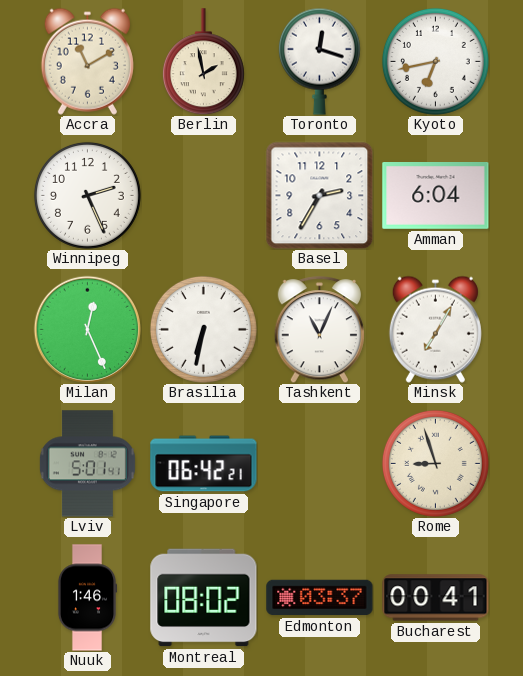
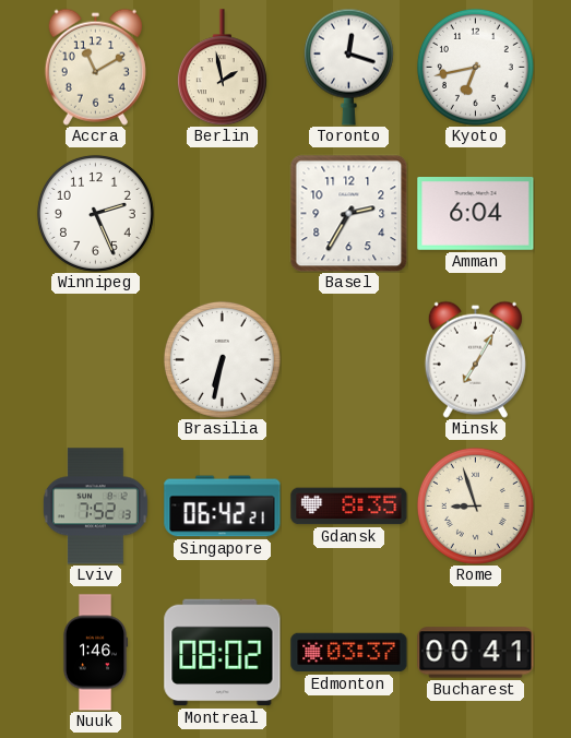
Milan: 12:26 -> none (87, 329)
Tashkent: 11:04 -> none (319, 330)
Lviv: 5:01 -> 7:52 (95, 507)
Gdansk: none -> 8:35 (349, 507)
